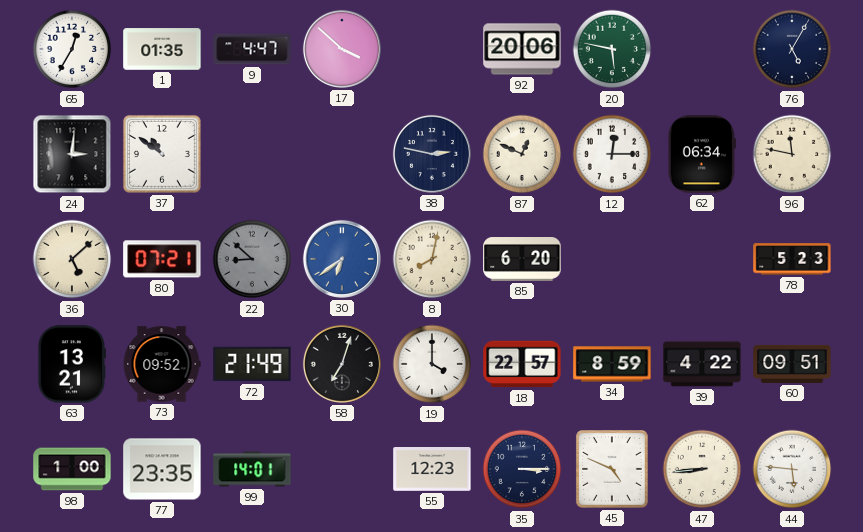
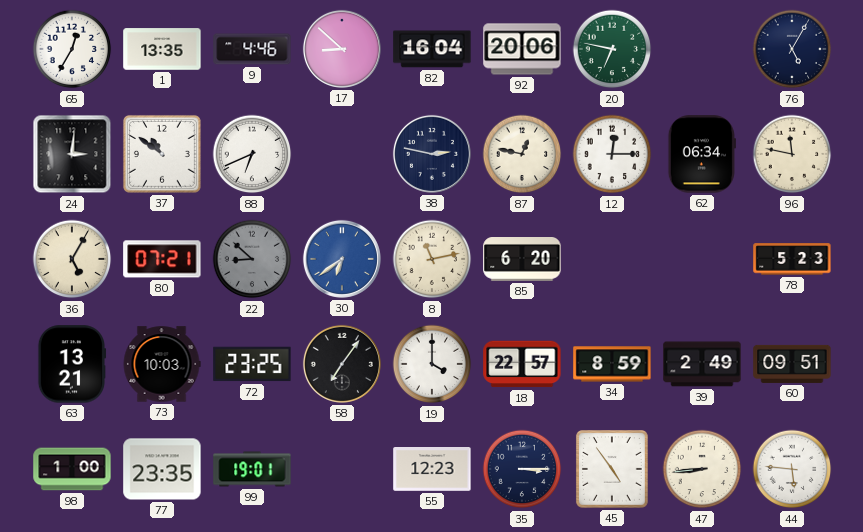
1: 01:35 -> 13:35 (162, 49)
9: 4:47 -> 4:46 (252, 49)
17: 3:52 -> 8:52 (342, 49)
82: none -> 16:04 (432, 49)
20: 5:47 -> 6:47 (612, 49)
88: none -> 6:41 (252, 154)
87: 12:49 -> 12:47 (522, 154)
36: 5:08 -> 5:05 (72, 259)
8: 8:02 -> 11:13 (432, 259)
73: 09:52 -> 10:03 (162, 364)
72: 21:49 -> 23:25 (252, 364)
58: 7:03 -> 7:06 (342, 364)
39: 4:22 -> 2:49 (702, 364)
99: 14:01 -> 19:01 (252, 469)
45: 4:49 -> 4:54 (612, 470)
